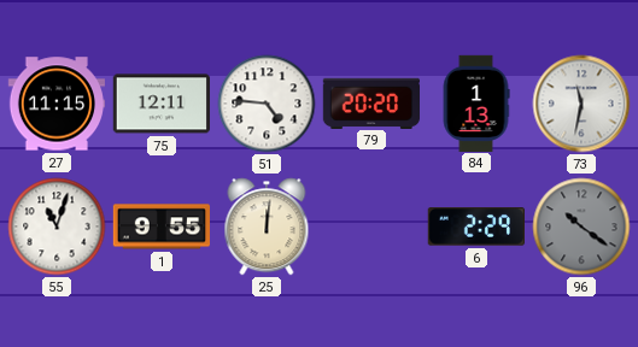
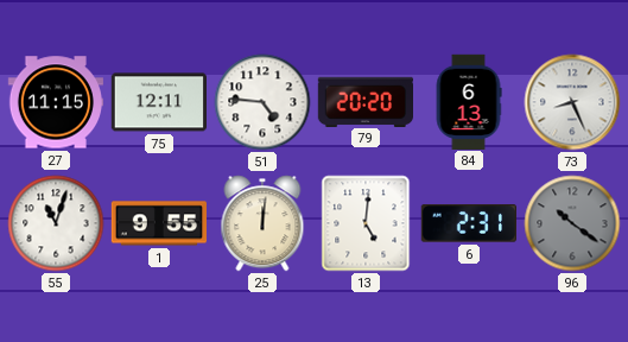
84: 1:13 -> 6:13 (469, 101)
73: 11:32 -> 8:26 (572, 102)
13: none -> 5:01 (366, 223)
6: 2:29 -> 2:31 (469, 223)
